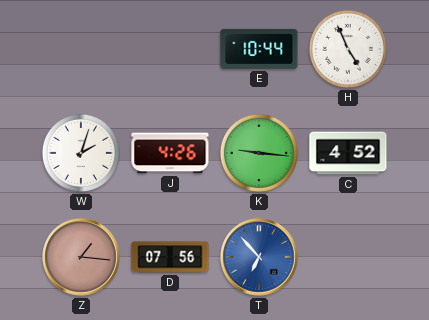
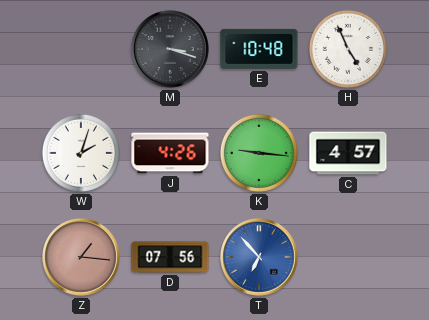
M: none -> 3:18 (170, 49)
E: 10:44 -> 10:48 (259, 49)
C: 4:52 -> 4:57 (348, 153)
